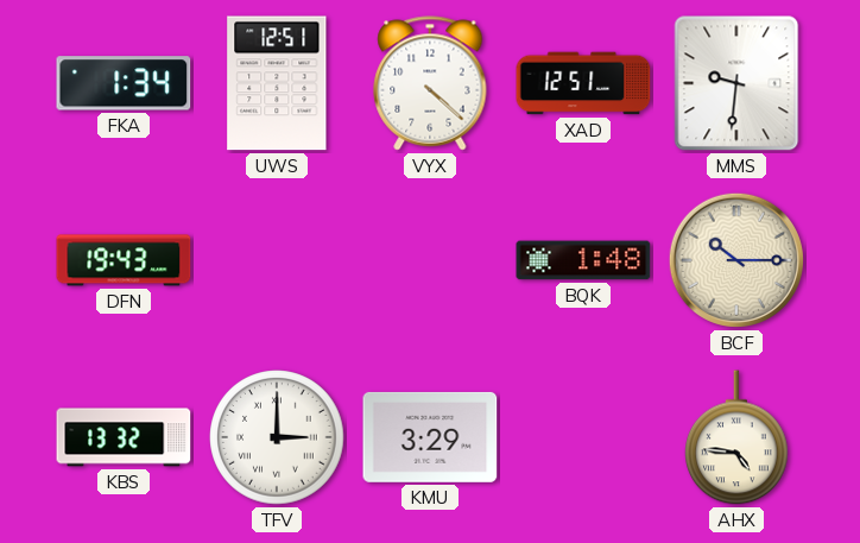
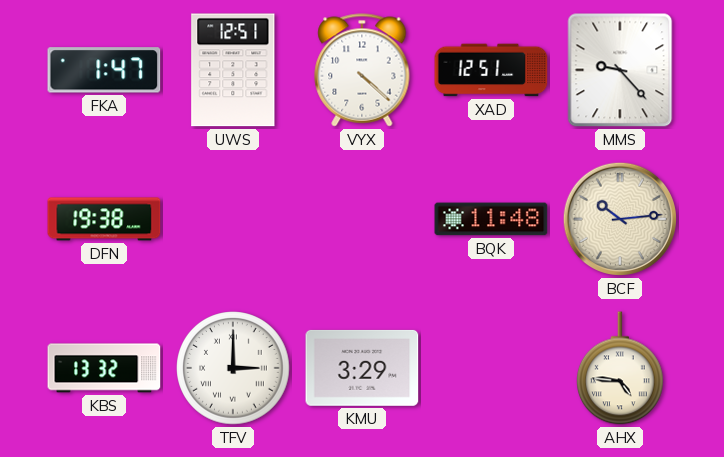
FKA: 1:34 -> 1:47 (104, 70)
MMS: 9:31 -> 9:23 (620, 70)
DFN: 19:43 -> 19:38 (104, 219)
BQK: 1:48 -> 11:48 (491, 219)
BCF: 10:15 -> 10:14 (620, 219)
